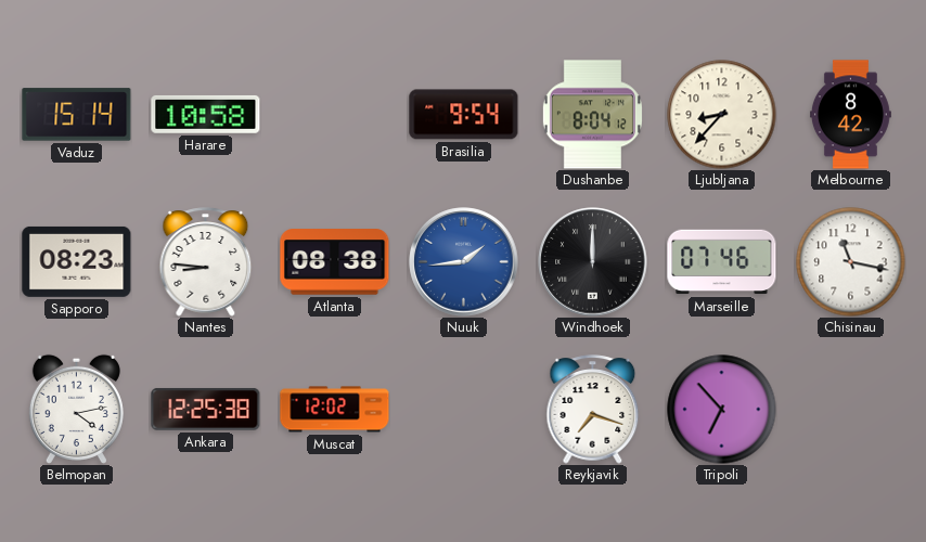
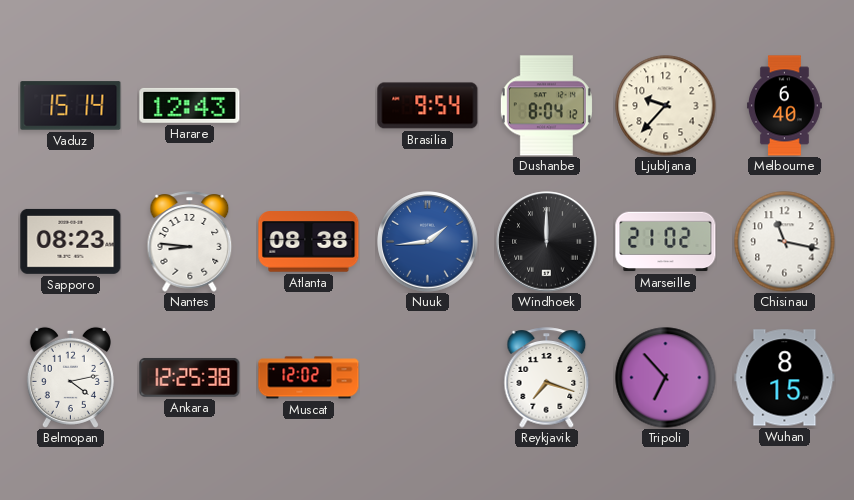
Harare: 10:58 -> 12:43 (190, 105)
Ljubljana: 8:37 -> 9:37 (666, 106)
Melbourne: 8:42 -> 6:40 (784, 106)
Marseille: 07:46 -> 21:02 (666, 242)
Wuhan: none -> 8:15 (785, 378)
